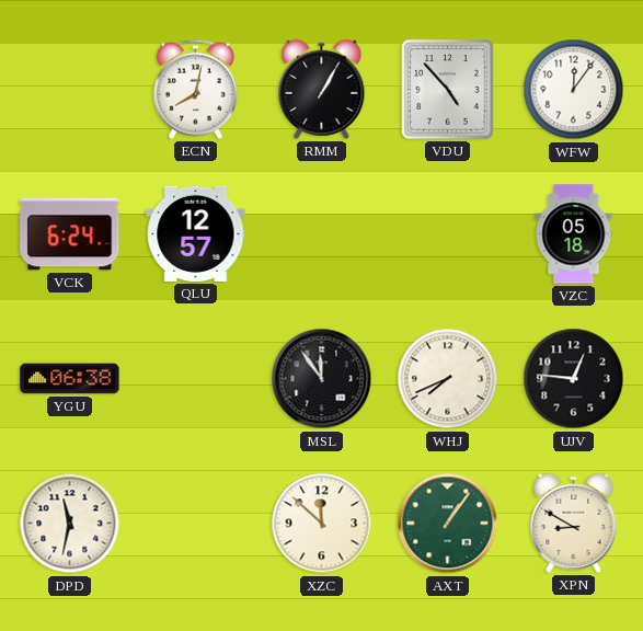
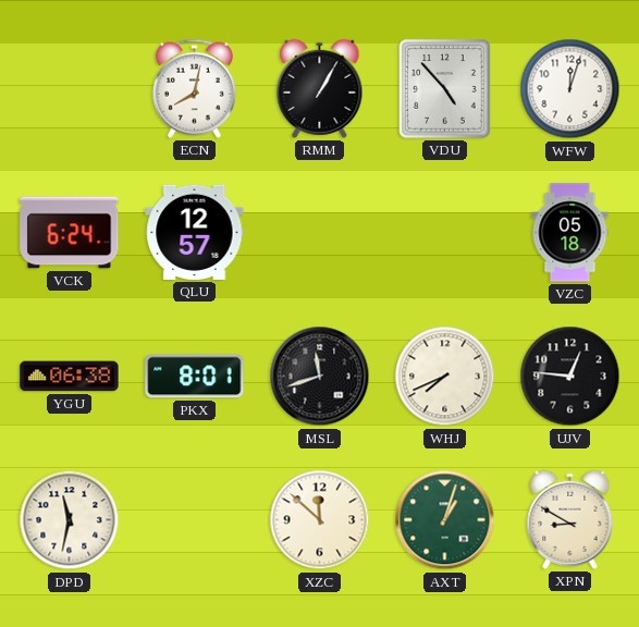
WFW: 12:06 -> 12:03 (570, 89)
PKX: none -> 8:01 (195, 377)
MSL: 11:54 -> 11:42 (320, 377)
AXT: 1:06 -> 1:03 (445, 520)
